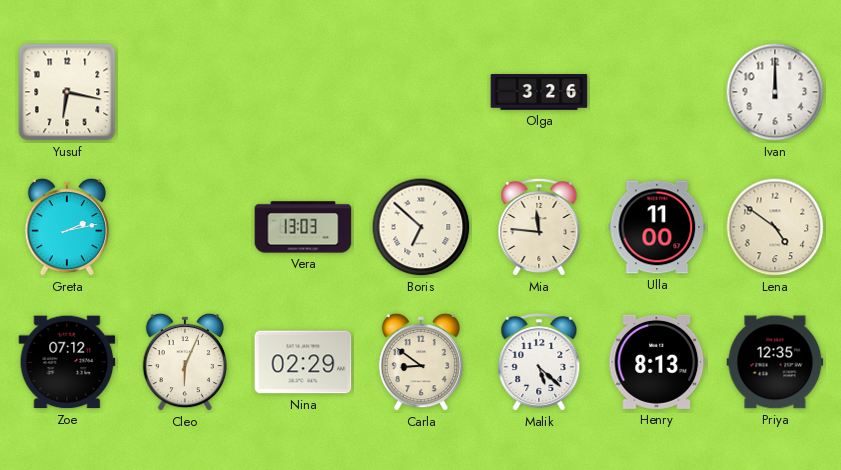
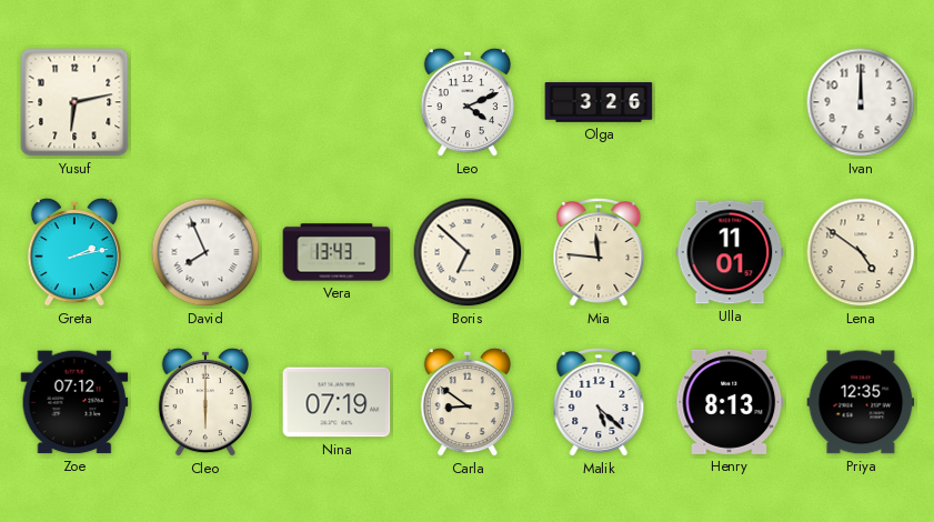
Yusuf: 6:17 -> 6:13 (74, 102)
Leo: none -> 4:11 (466, 102)
David: none -> 7:56 (205, 252)
Vera: 13:03 -> 13:43 (337, 252)
Ulla: 11:00 -> 11:01 (730, 252)
Cleo: 6:04 -> 6:00 (204, 402)
Nina: 02:29 -> 07:19 (337, 402)
